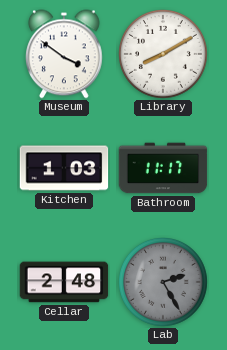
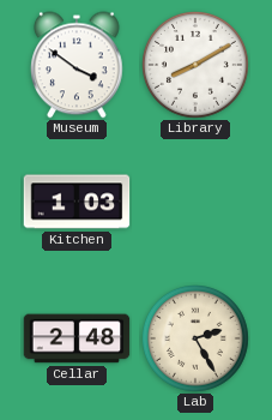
Bathroom: 11:17 -> none (163, 168)
Lab dial: grey -> cream (197, 340)
